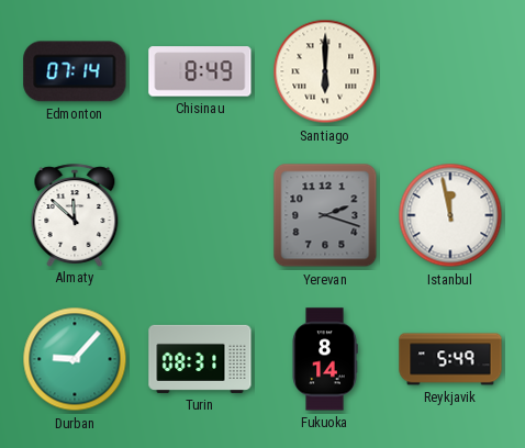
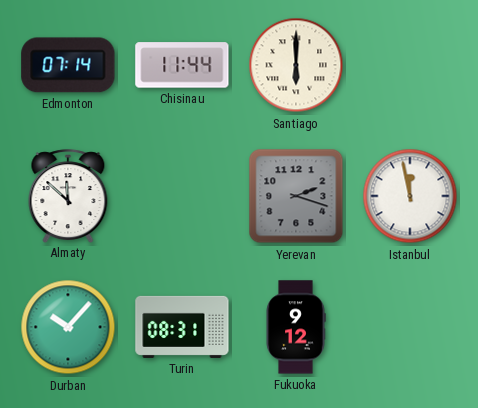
Chisinau: 8:49 -> 11:44 (182, 65)
Durban: 9:07 -> 10:07 (68, 327)
Fukuoka: 8:14 -> 9:12 (296, 327)
Reykjavik: 5:49 -> none (450, 359)
